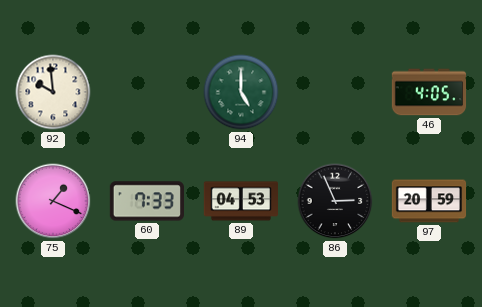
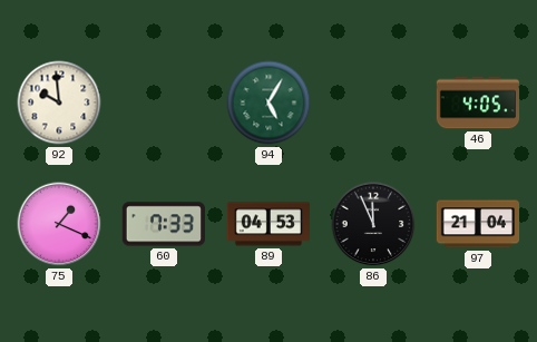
94: 5:00 -> 5:05 (268, 102)
86: 2:56 -> 11:56 (373, 224)
97: 20:59 -> 21:04 (478, 224)
